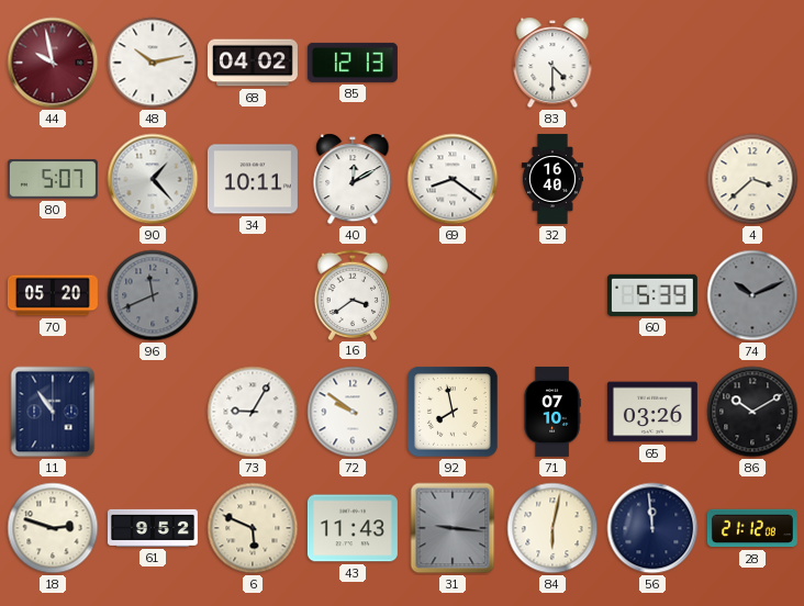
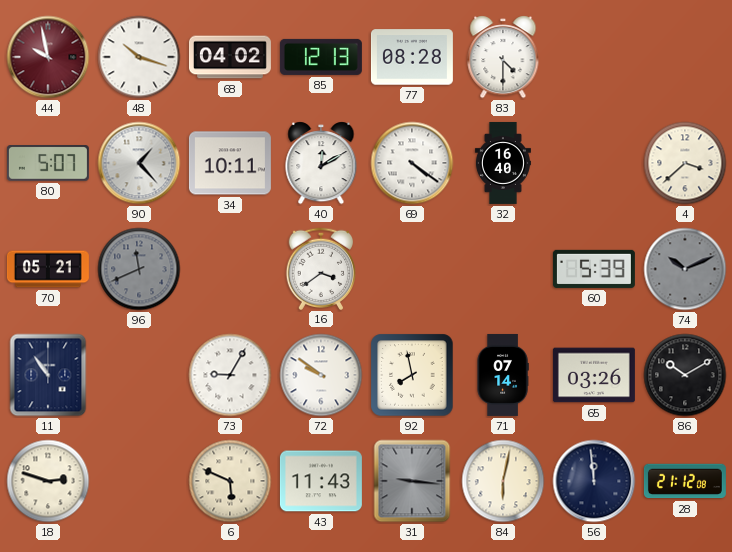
48: 10:13 -> 10:18 (139, 57)
77: none -> 08:28 (412, 57)
69: 8:21 -> 4:21 (412, 163)
70: 05:20 -> 05:21 (48, 269)
71: 07:10 -> 07:14 (503, 375)
61: 9:52 -> none (153, 528)
